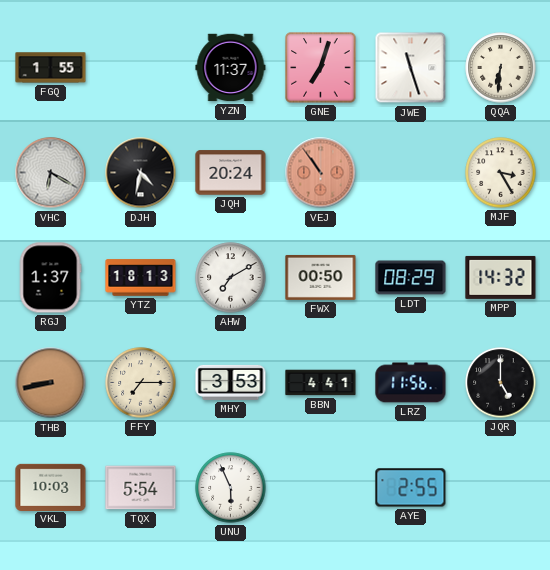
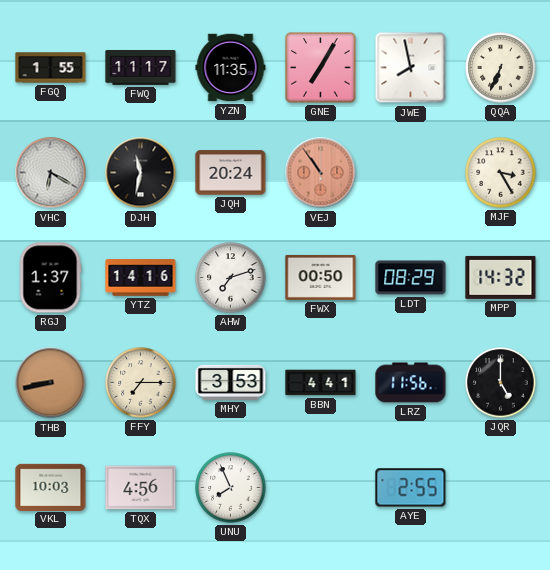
FWQ: none -> 11:17 (141, 68)
YZN: 11:37 -> 11:35 (231, 68)
GNE: 7:03 -> 7:05 (321, 68)
JWE: 11:27 -> 7:58 (411, 68)
QQA: 6:31 -> 6:34 (501, 68)
DJH: 4:32 -> 11:32 (141, 173)
YTZ: 18:13 -> 14:16 (141, 278)
AHW: 7:10 -> 7:12 (231, 278)
TQX: 5:54 -> 4:56 (141, 488)
UNU: 5:56 -> 7:56 (231, 488)
